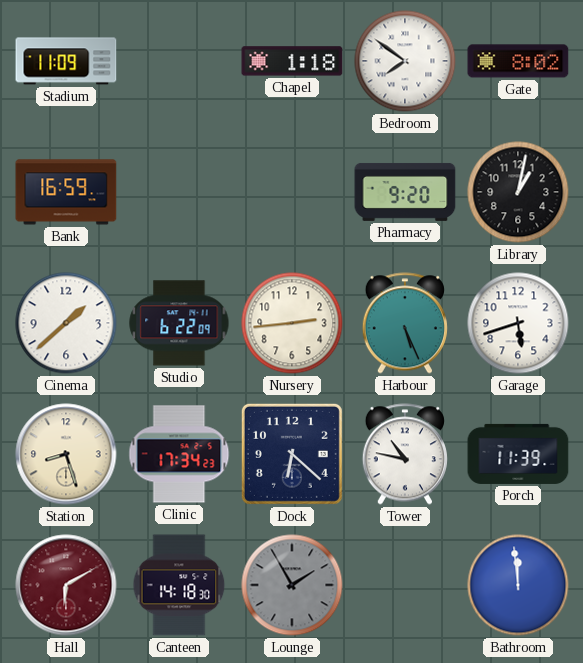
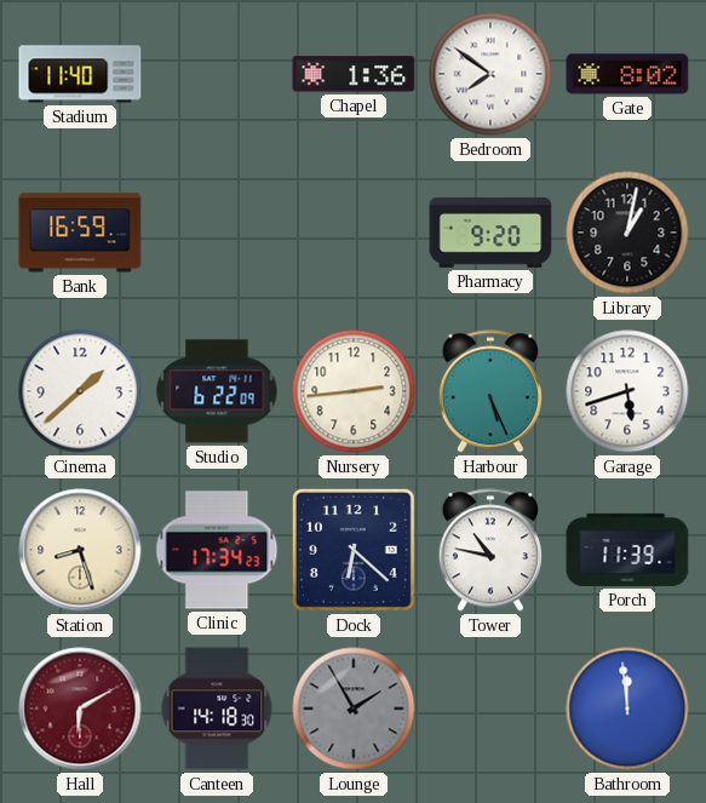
Stadium: 11:09 -> 11:40 (80, 74)
Chapel: 1:18 -> 1:36 (354, 74)
